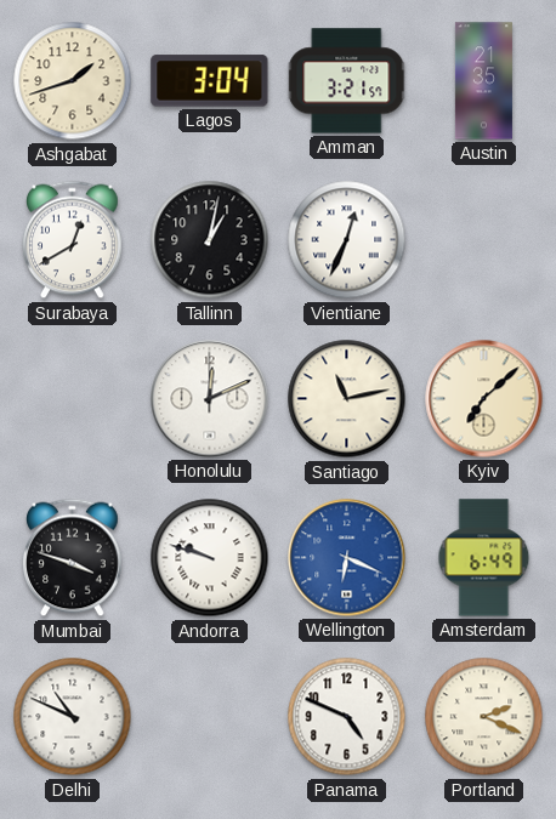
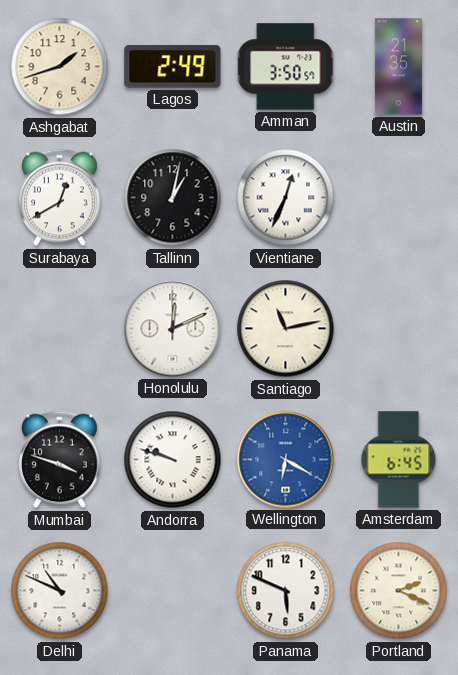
Lagos: 3:04 -> 2:49 (173, 67)
Amman: 3:21 -> 3:50 (286, 67)
Kyiv: 7:08 -> none (484, 399)
Wellington: 6:19 -> 6:20 (286, 460)
Amsterdam: 6:49 -> 6:45 (399, 460)
Panama: 4:49 -> 5:49 (286, 591)
